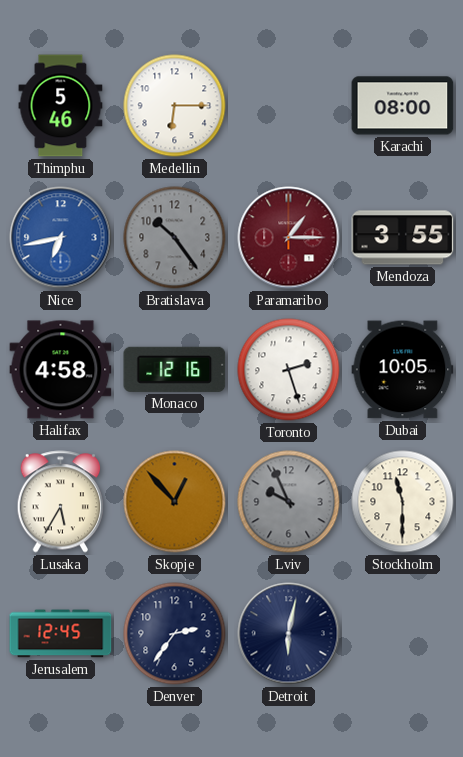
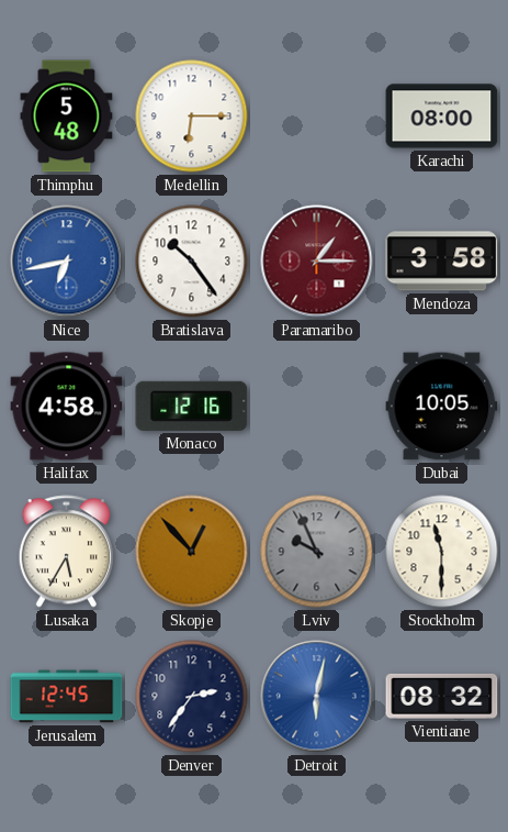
Thimphu: 5:46 -> 5:48 (67, 117)
Bratislava dial: grey -> white (192, 262)
Mendoza: 3:55 -> 3:58 (442, 262)
Toronto: 2:27 -> none (289, 370)
Detroit dial: navy -> blue (317, 697)
Vientiane: none -> 08:32 (442, 696)
